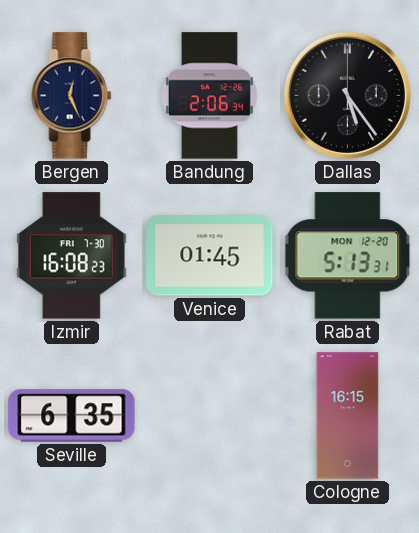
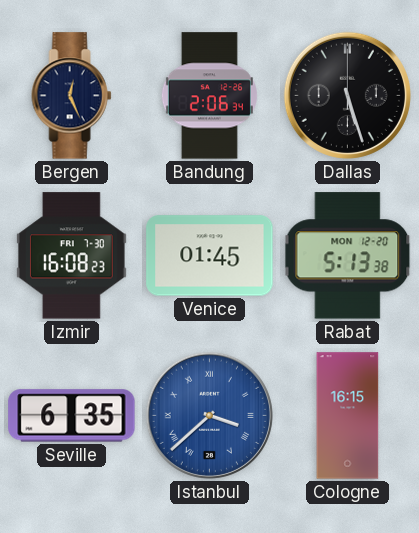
Dallas: 5:24 -> 5:27 (347, 95)
Rabat: 5:13:31 -> 5:13:38 (348, 256)
Istanbul: none -> 3:38 (209, 415)
